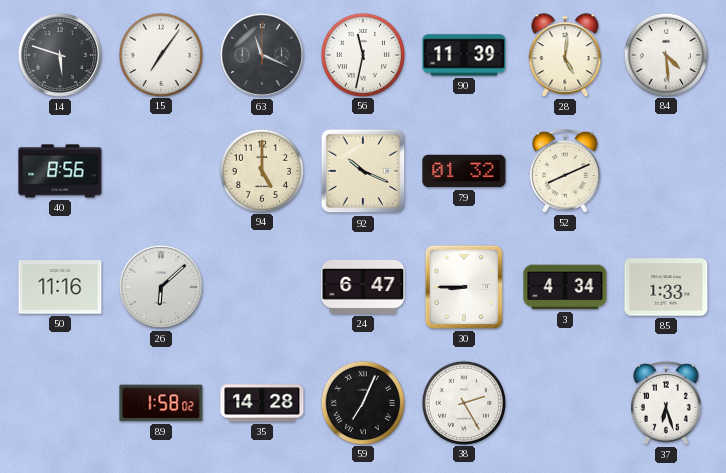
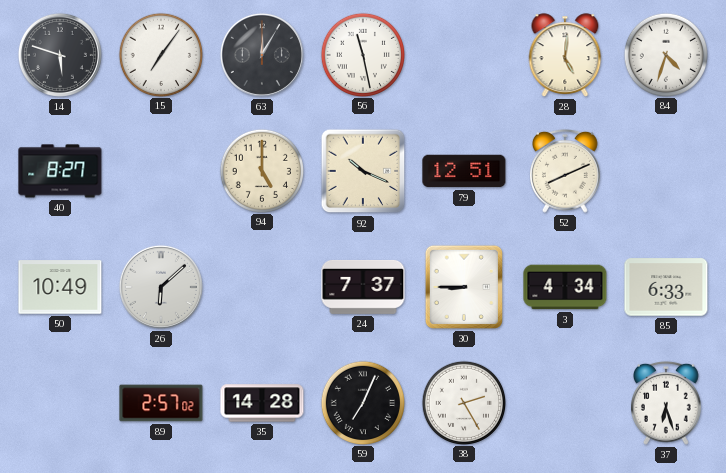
63: 11:19 -> 12:05 (262, 55)
56: 11:32 -> 11:28 (362, 54)
90: 11:39 -> none (464, 55)
84: 4:29 -> 4:33 (665, 54)
40: 8:56 -> 8:27 (60, 171)
79: 01:32 -> 12:51 (464, 171)
50: 11:16 -> 10:49 (60, 287)
24: 6:47 -> 7:37 (363, 287)
85: 1:33 -> 6:33 (666, 287)
89: 1:58 -> 2:57 (161, 403)
